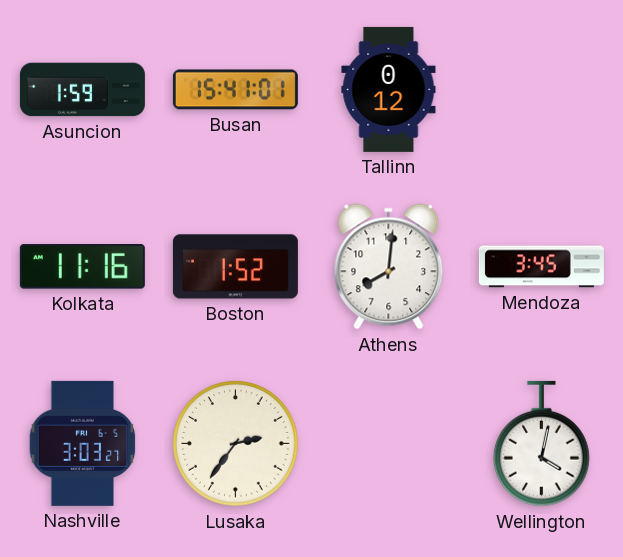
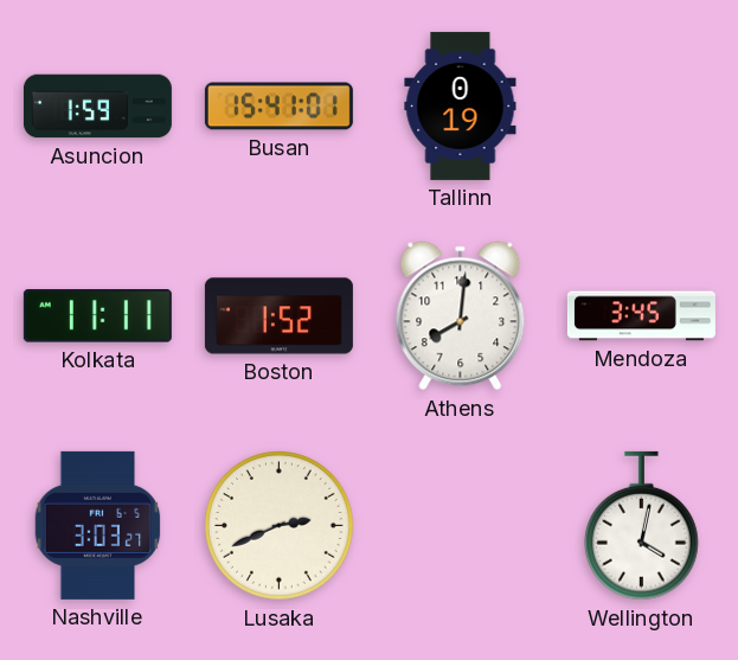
Tallinn: 0:12 -> 0:19 (461, 105)
Kolkata: 11:16 -> 11:11 (97, 316)
Lusaka: 2:36 -> 2:41 (280, 526)
